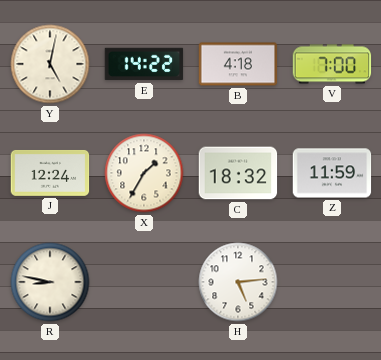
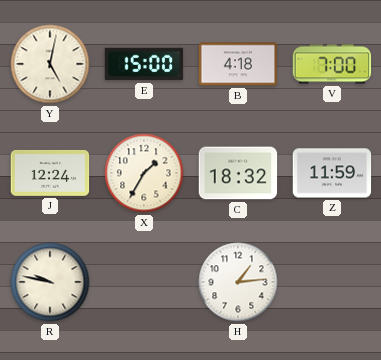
E: 14:22 -> 15:00 (144, 64)
R: 8:47 -> 9:47 (50, 282)
H: 5:14 -> 1:14 (238, 282)
